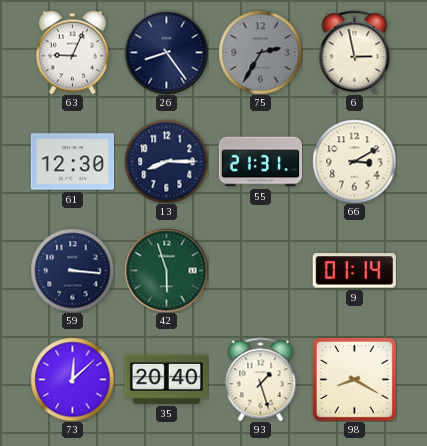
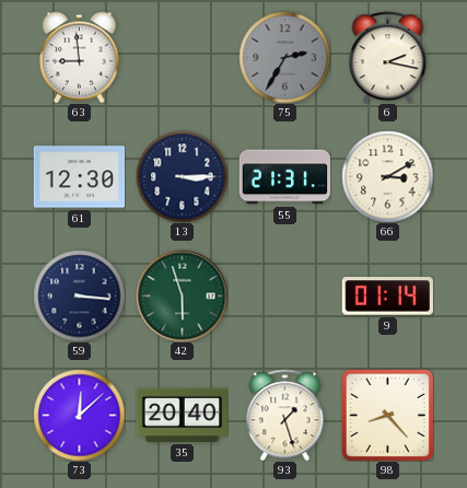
63: 9:04 -> 8:59 (79, 57)
26: 8:24 -> none (166, 52)
6: 2:58 -> 2:17 (388, 57)
13: 8:15 -> 3:15 (182, 176)
98: 8:20 -> 8:23 (387, 415)
